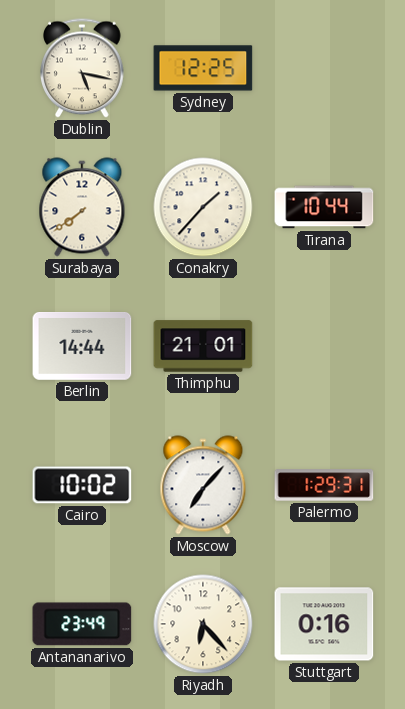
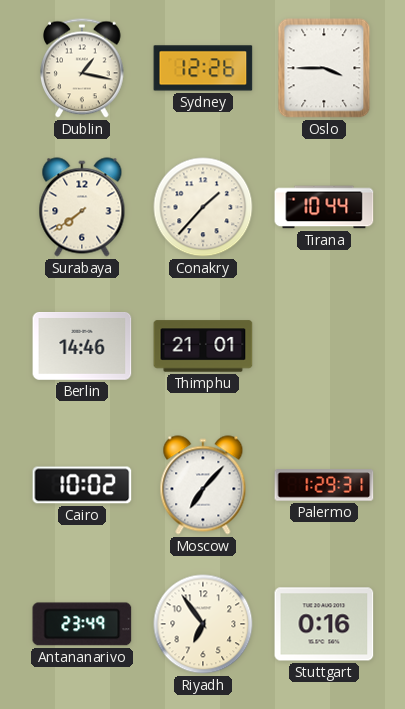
Dublin: 5:17 -> 1:17 (83, 68)
Sydney: 12:25 -> 12:26 (203, 68)
Oslo: none -> 3:45 (324, 68)
Berlin: 14:44 -> 14:46 (82, 347)
Riyadh: 6:23 -> 6:54 (203, 624)
